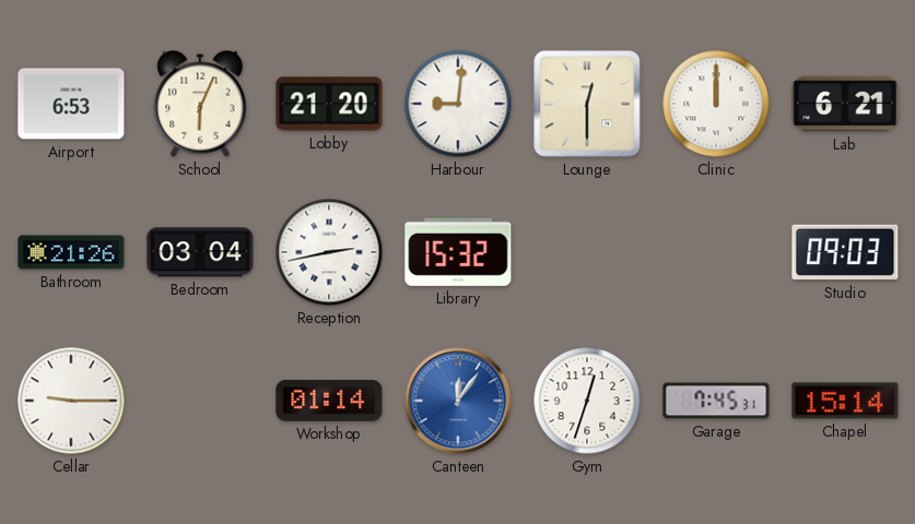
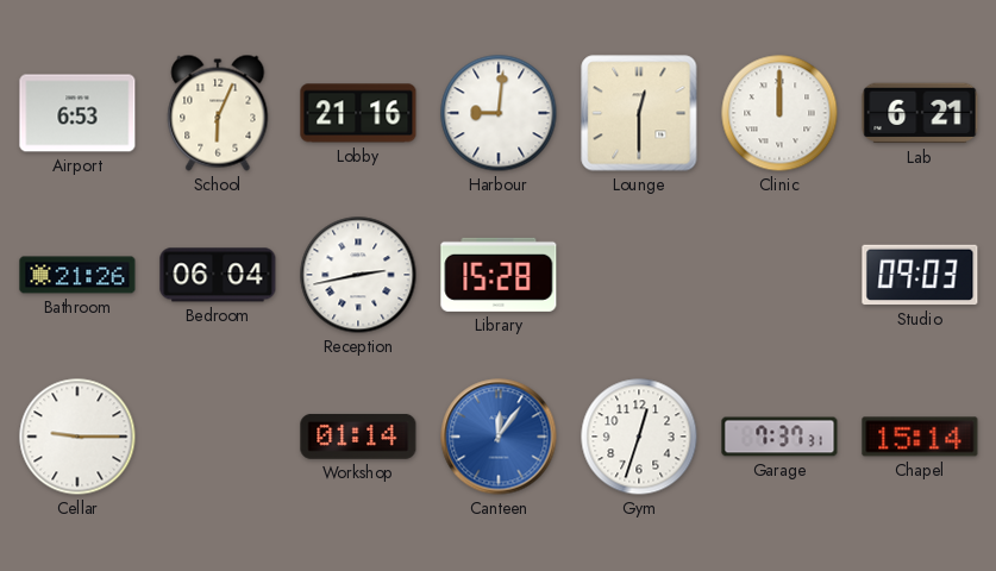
Lobby: 21:20 -> 21:16 (358, 113)
Bedroom: 03:04 -> 06:04 (218, 275)
Library: 15:32 -> 15:28 (499, 275)
Garage: 7:45 -> 7:37 (779, 437)
